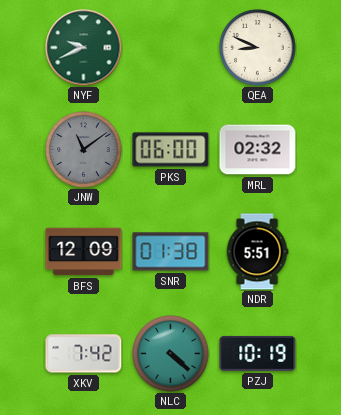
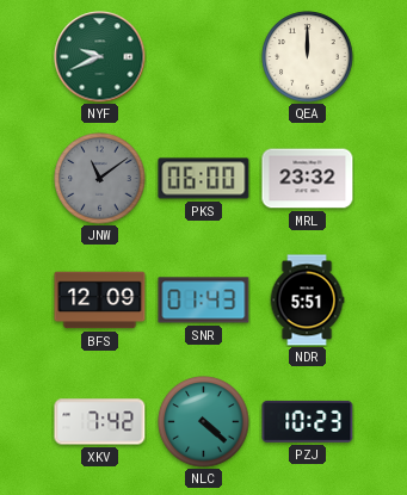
QEA: 8:49 -> 12:00 (308, 57)
MRL: 02:32 -> 23:32 (308, 179)
SNR: 01:38 -> 01:43 (204, 301)
PZJ: 10:19 -> 10:23 (308, 421)
